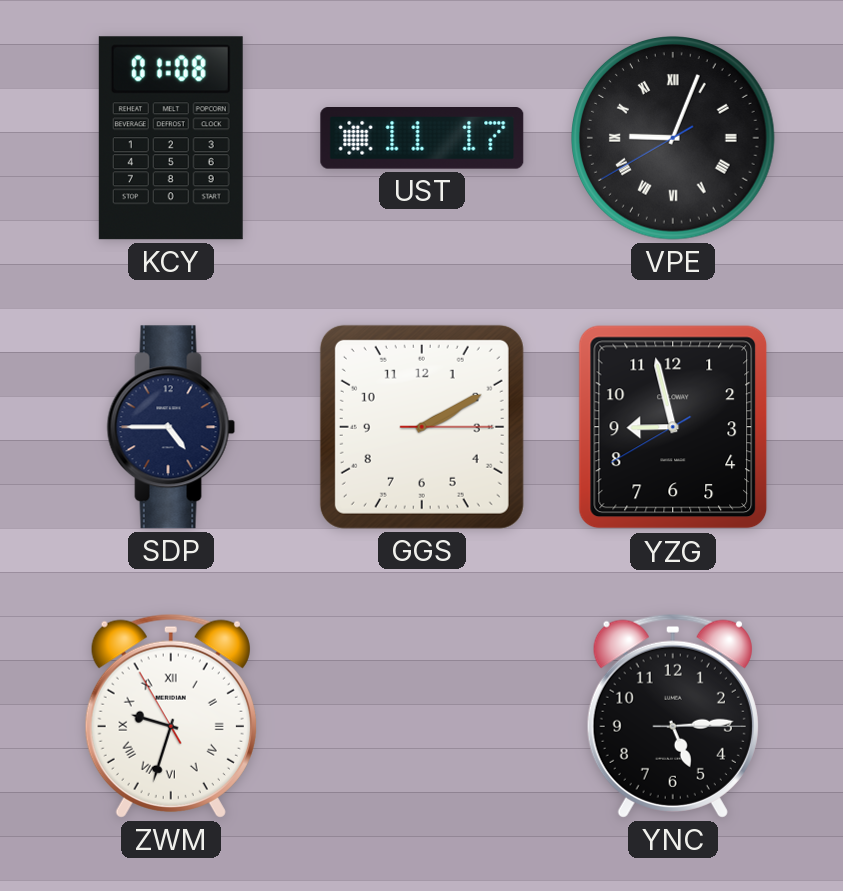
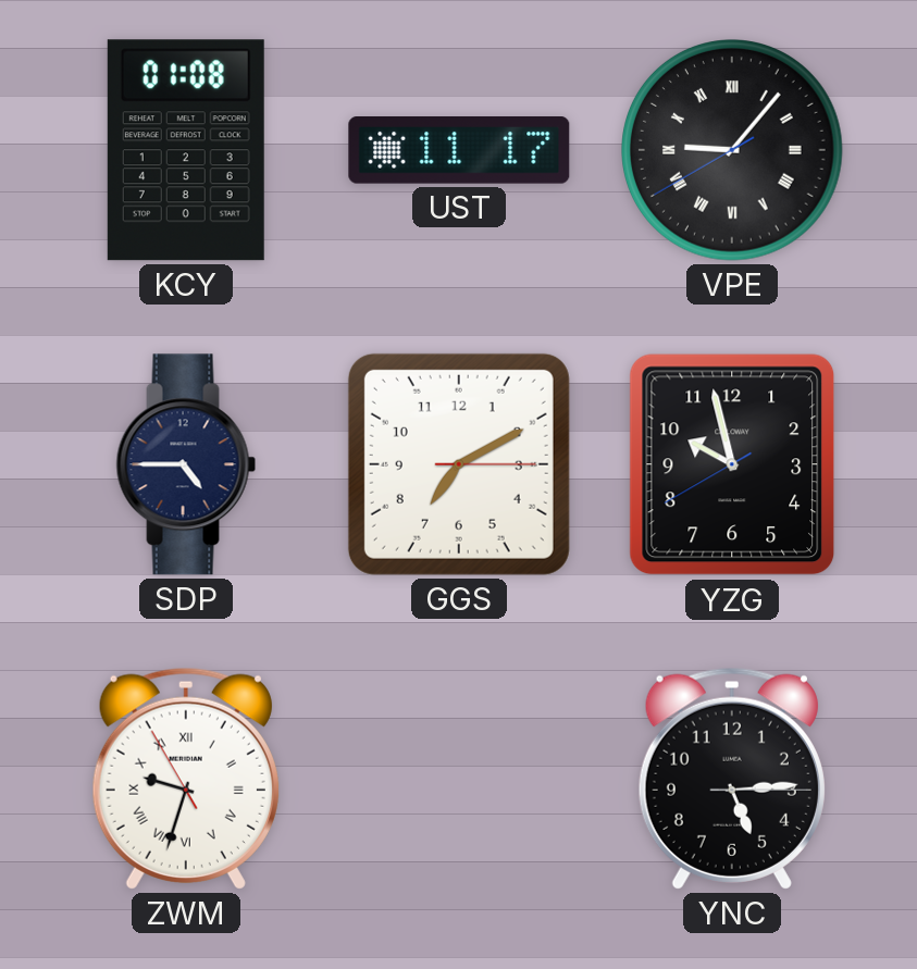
VPE: 9:03 -> 9:06 (733, 151)
GGS: 2:10 -> 7:10 (459, 464)
YZG: 8:57 -> 9:57 (732, 464)
